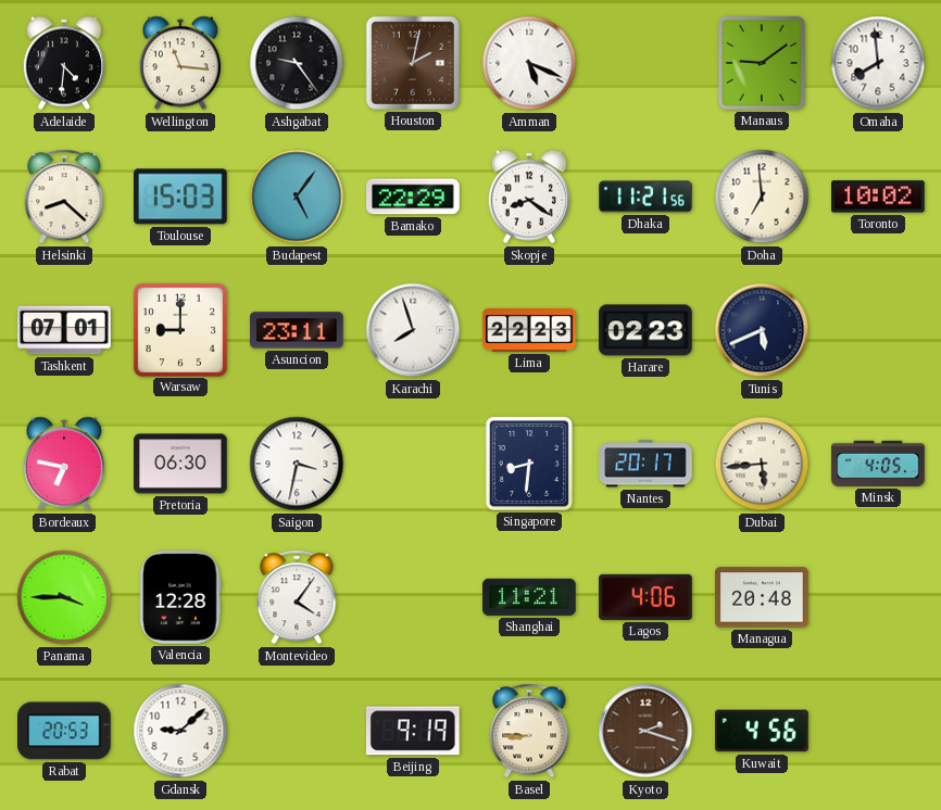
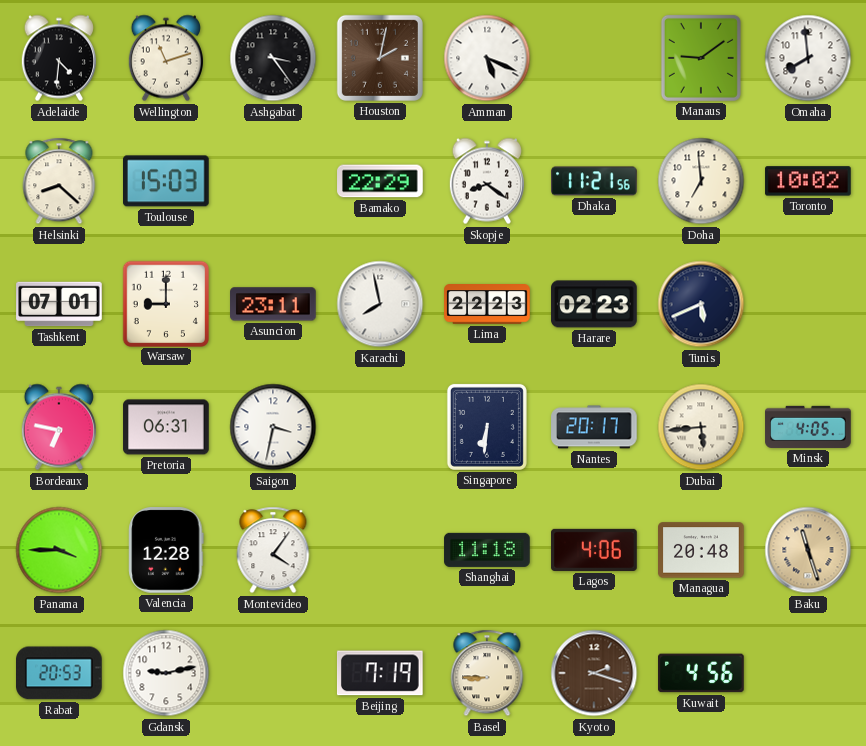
Wellington: 11:16 -> 11:12 (166, 58)
Ashgabat: 9:24 -> 3:24 (273, 58)
Budapest: 5:06 -> none (297, 197)
Karachi: 7:57 -> 7:58 (380, 304)
Pretoria: 06:30 -> 06:31 (166, 427)
Singapore: 8:31 -> 6:31 (487, 427)
Shanghai: 11:21 -> 11:18 (487, 550)
Baku: none -> 11:27 (808, 550)
Gdansk: 9:08 -> 9:13 (166, 673)
Beijing: 9:19 -> 7:19 (380, 673)
